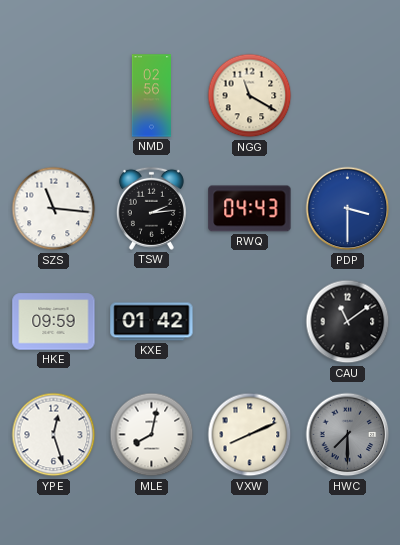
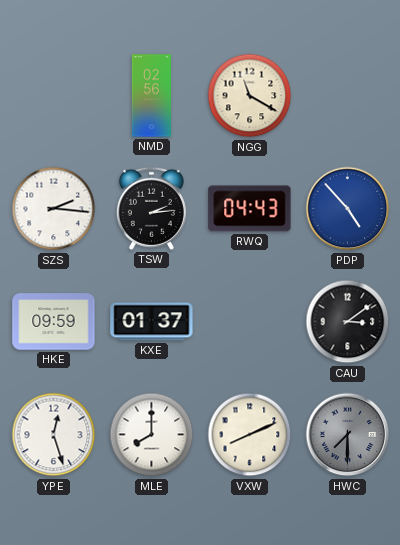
SZS: 11:16 -> 2:16 (54, 209)
PDP: 3:30 -> 4:53 (348, 209)
KXE: 01:42 -> 01:37 (152, 322)
CAU: 11:09 -> 3:09 (348, 322)
MLE: 8:02 -> 8:00 (152, 435)
